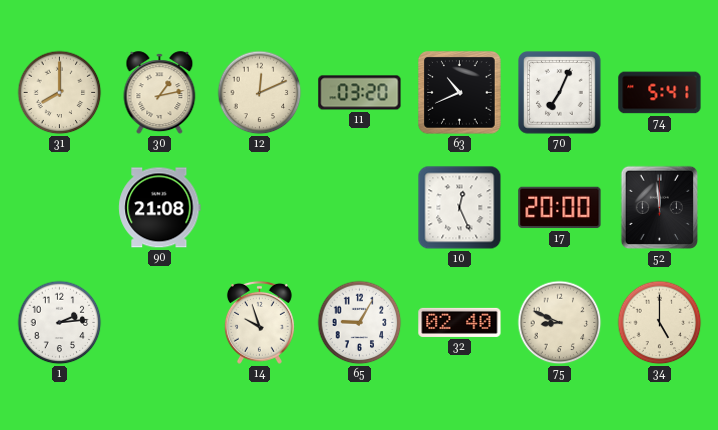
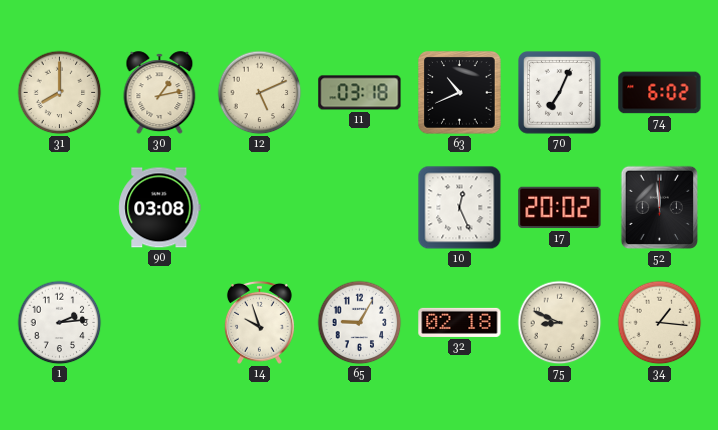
12: 12:11 -> 5:11 (260, 93)
11: 03:20 -> 03:18 (360, 93)
74: 5:41 -> 6:02 (660, 93)
90: 21:08 -> 03:08 (160, 208)
17: 20:00 -> 20:02 (560, 208)
32: 02:40 -> 02:18 (460, 322)
34: 5:00 -> 1:16 (660, 323)
